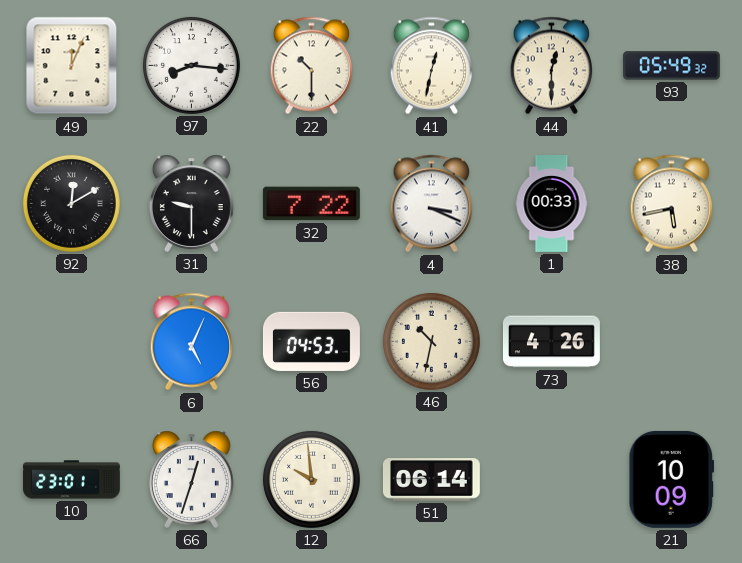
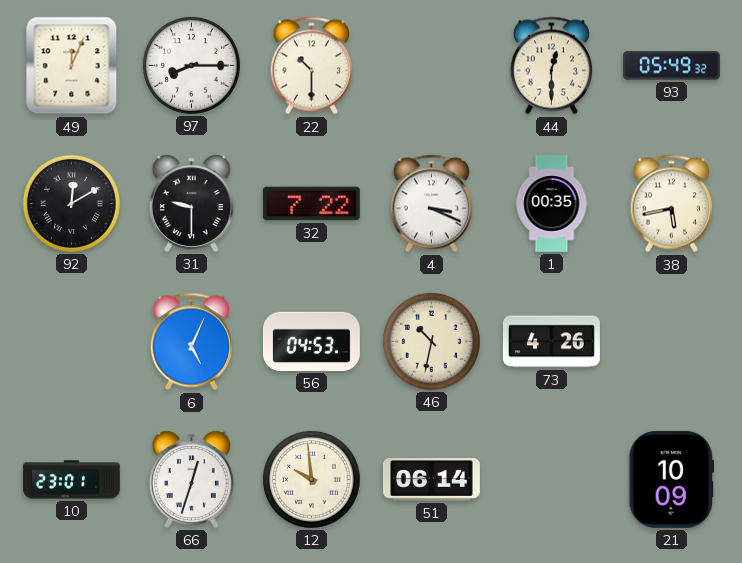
97: 8:16 -> 8:15 (191, 65)
41: 12:32 -> none (431, 66)
1: 00:33 -> 00:35 (552, 204)
